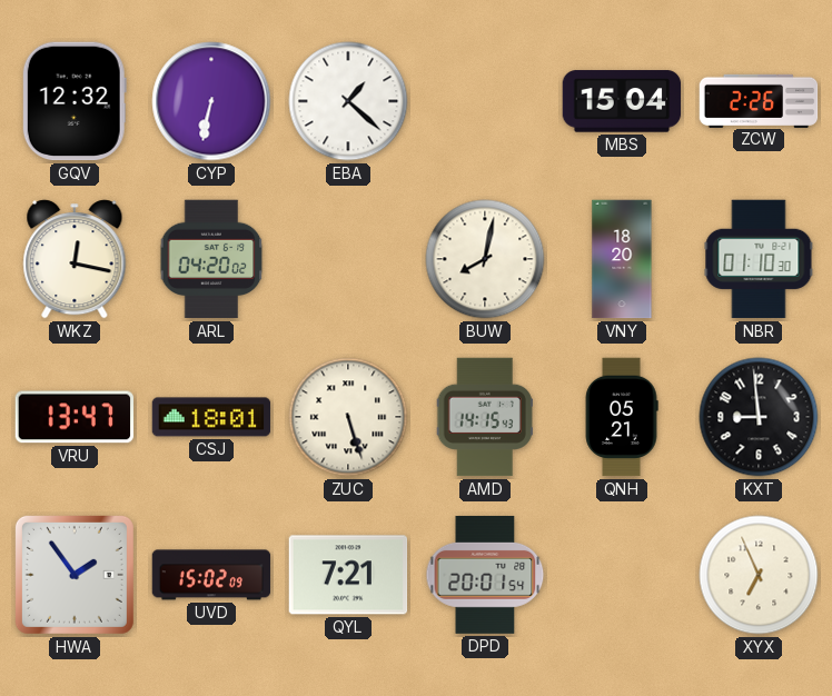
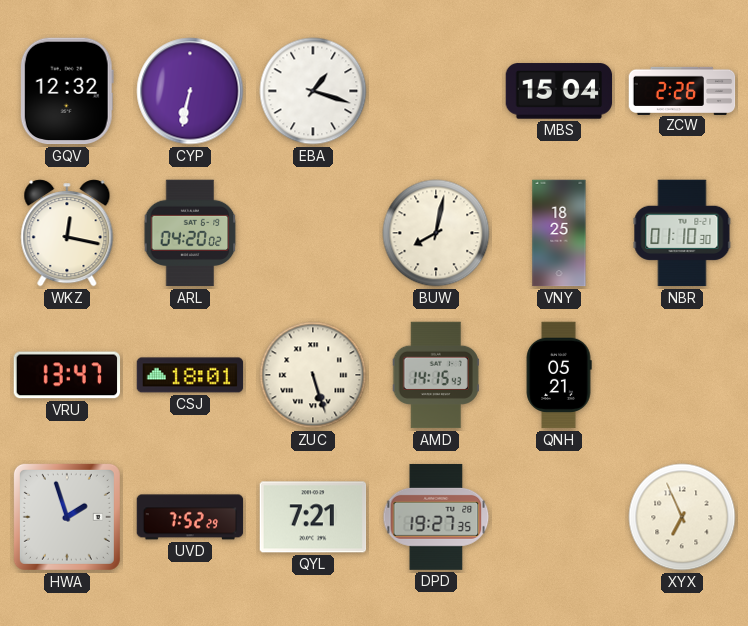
EBA: 1:22 -> 1:18 (313, 91)
VNY: 18:20 -> 18:25 (559, 233)
KXT: 8:59 -> none (759, 417)
HWA: 1:54 -> 1:57 (67, 517)
UVD: 15:02 -> 7:52 (190, 517)
DPD: 20:01 -> 19:27 (436, 517)
